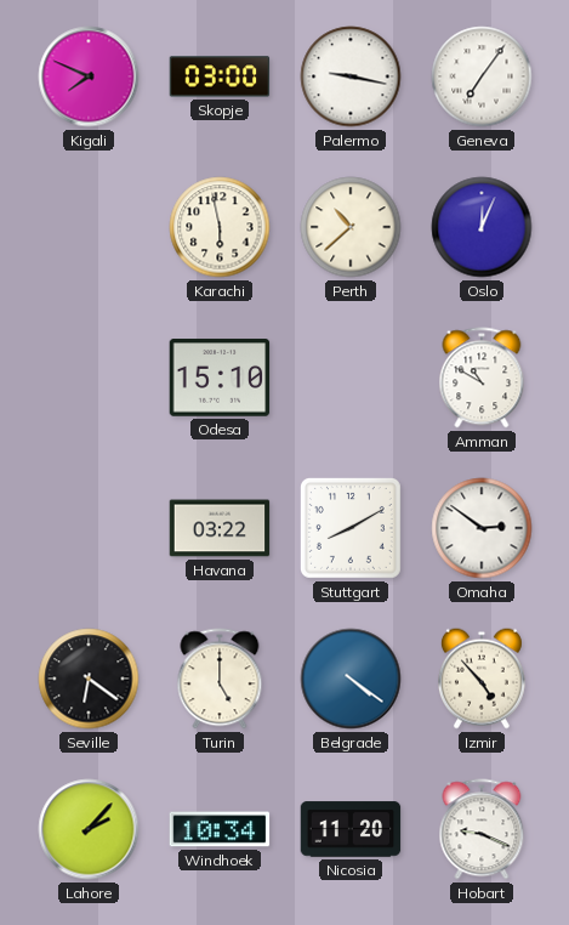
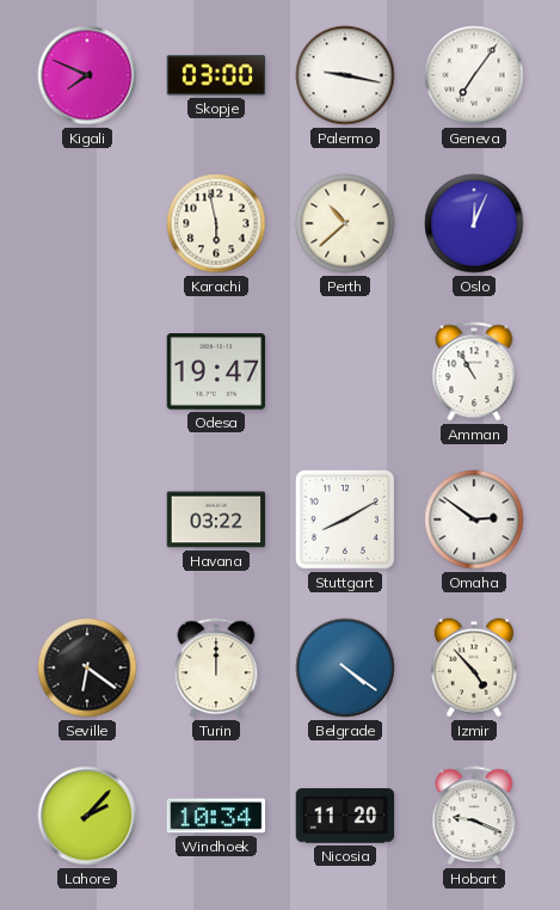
Odesa: 15:10 -> 19:47 (216, 371)
Amman: 10:50 -> 10:55 (474, 371)
Turin: 5:00 -> 12:00 (216, 668)
